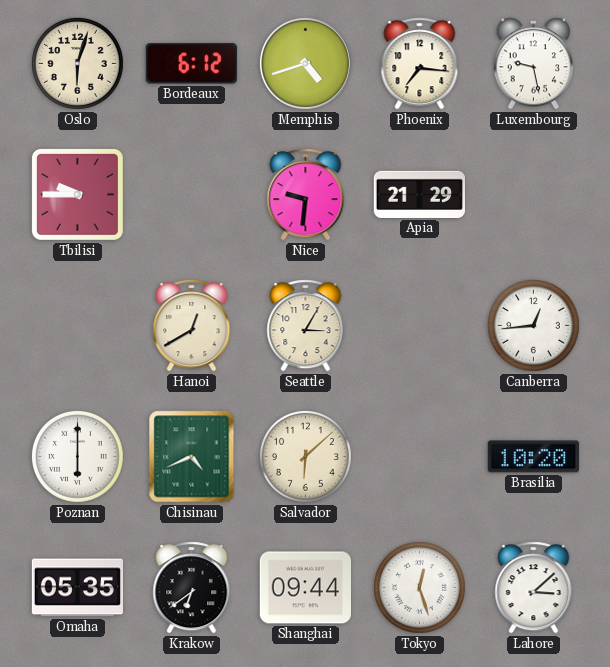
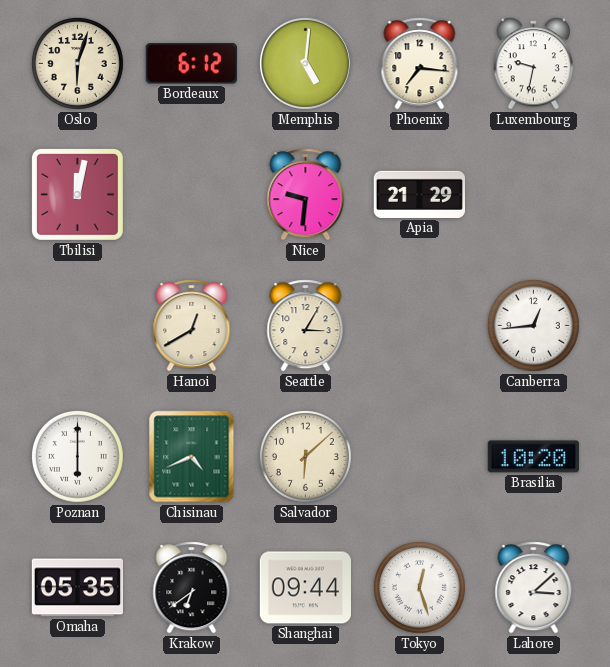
Memphis: 4:42 -> 5:01 (305, 63)
Luxembourg: 9:28 -> 9:32 (534, 64)
Tbilisi: 9:45 -> 12:02 (77, 194)
